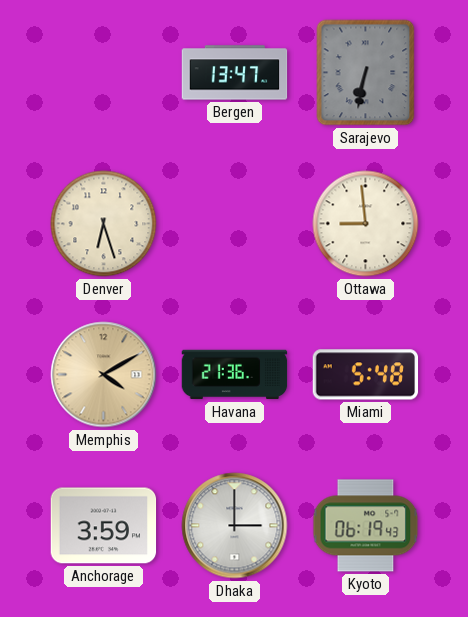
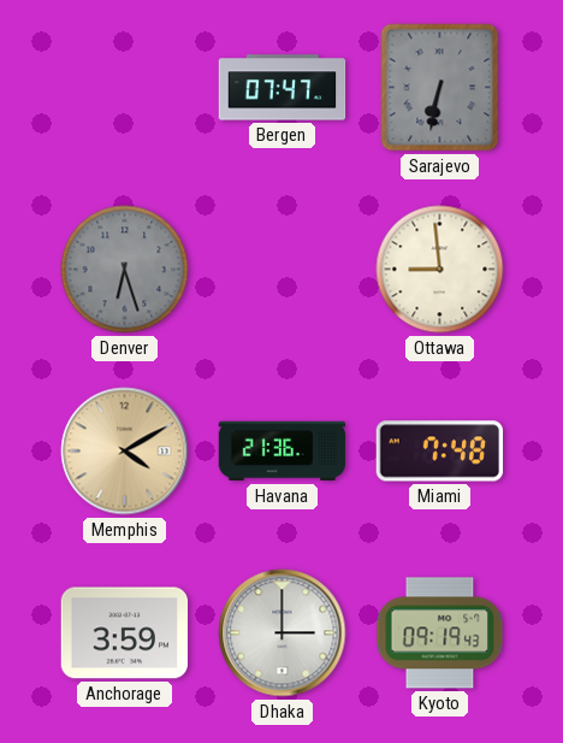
Bergen: 13:47 -> 07:47 (283, 88)
Denver dial: cream -> grey (125, 270)
Miami: 5:48 -> 7:48 (440, 452)
Kyoto: 06:19 -> 09:19 (440, 633)
